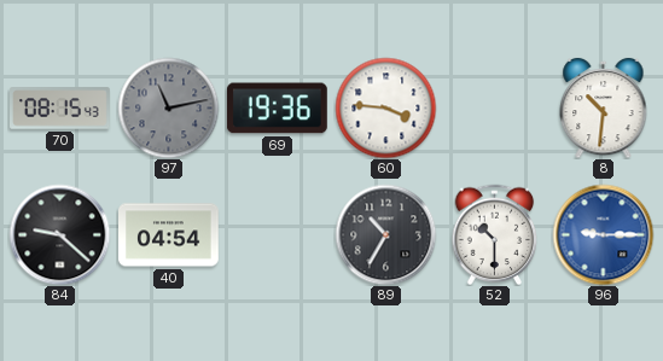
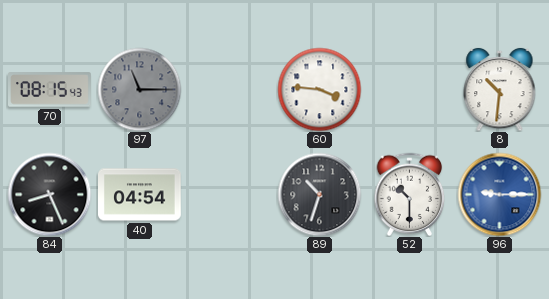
97: 11:13 -> 11:15 (139, 89)
69: 19:36 -> none (277, 109)
84: 9:22 -> 8:26 (49, 194)
89: 10:35 -> 10:33 (319, 194)
